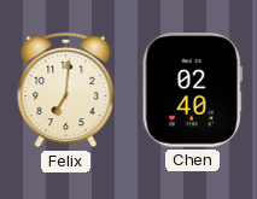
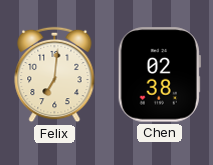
Chen: 02:40 -> 02:38 (159, 75)
